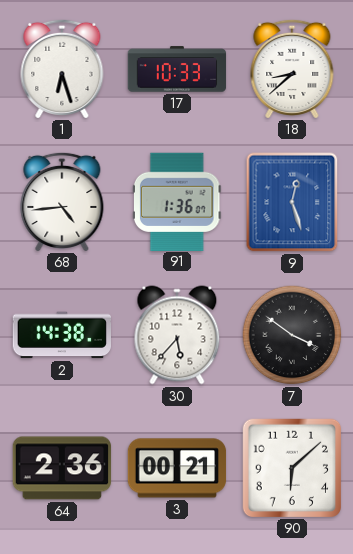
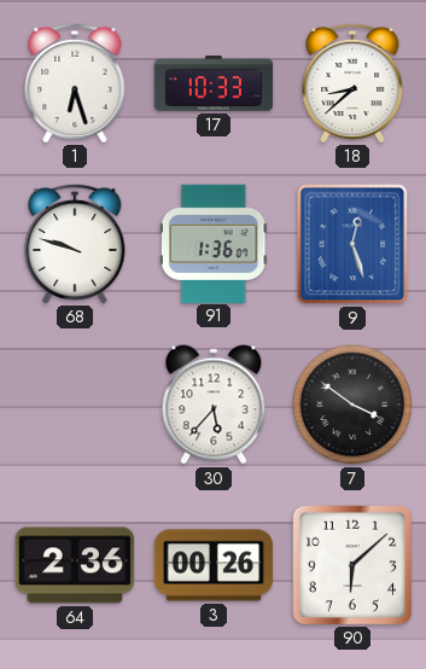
68: 4:44 -> 9:48 (75, 243)
2: 14:38 -> none (61, 335)
3: 00:21 -> 00:26 (214, 565)
